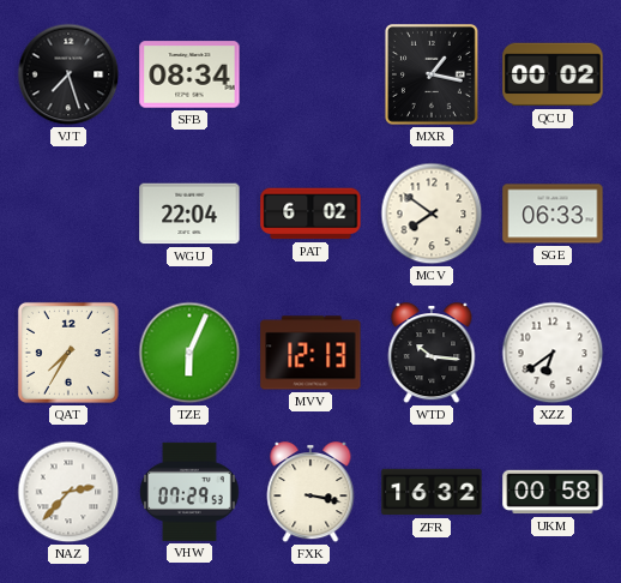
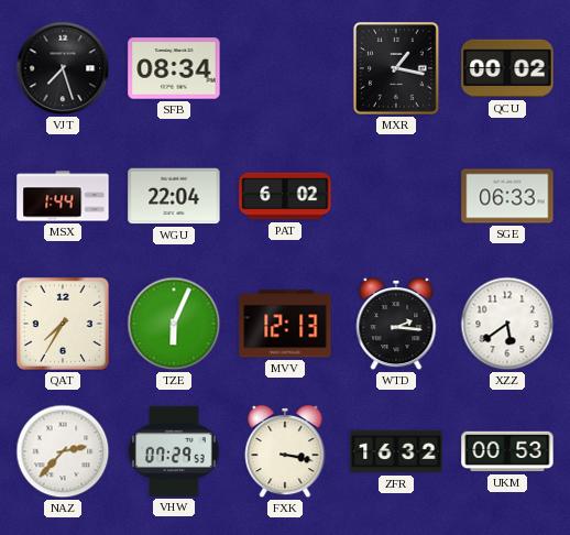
MSX: none -> 1:44 (63, 196)
MCV: 7:51 -> none (432, 214)
WTD: 10:16 -> 2:16 (396, 324)
XZZ: 6:39 -> 5:39 (507, 324)
UKM: 00:58 -> 00:53 (507, 451)
